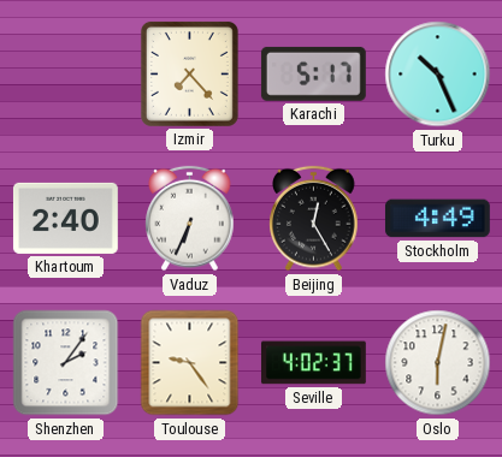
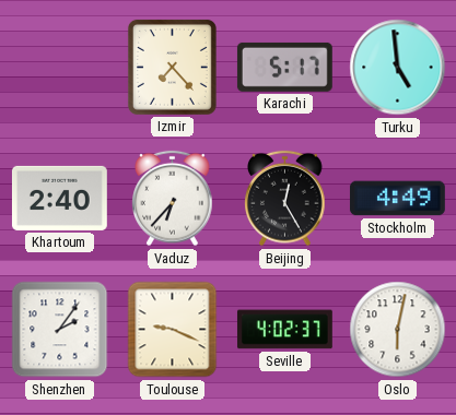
Turku: 10:26 -> 4:59 (398, 68)
Vaduz: 6:34 -> 6:37 (173, 199)
Toulouse: 9:24 -> 9:19 (173, 330)
